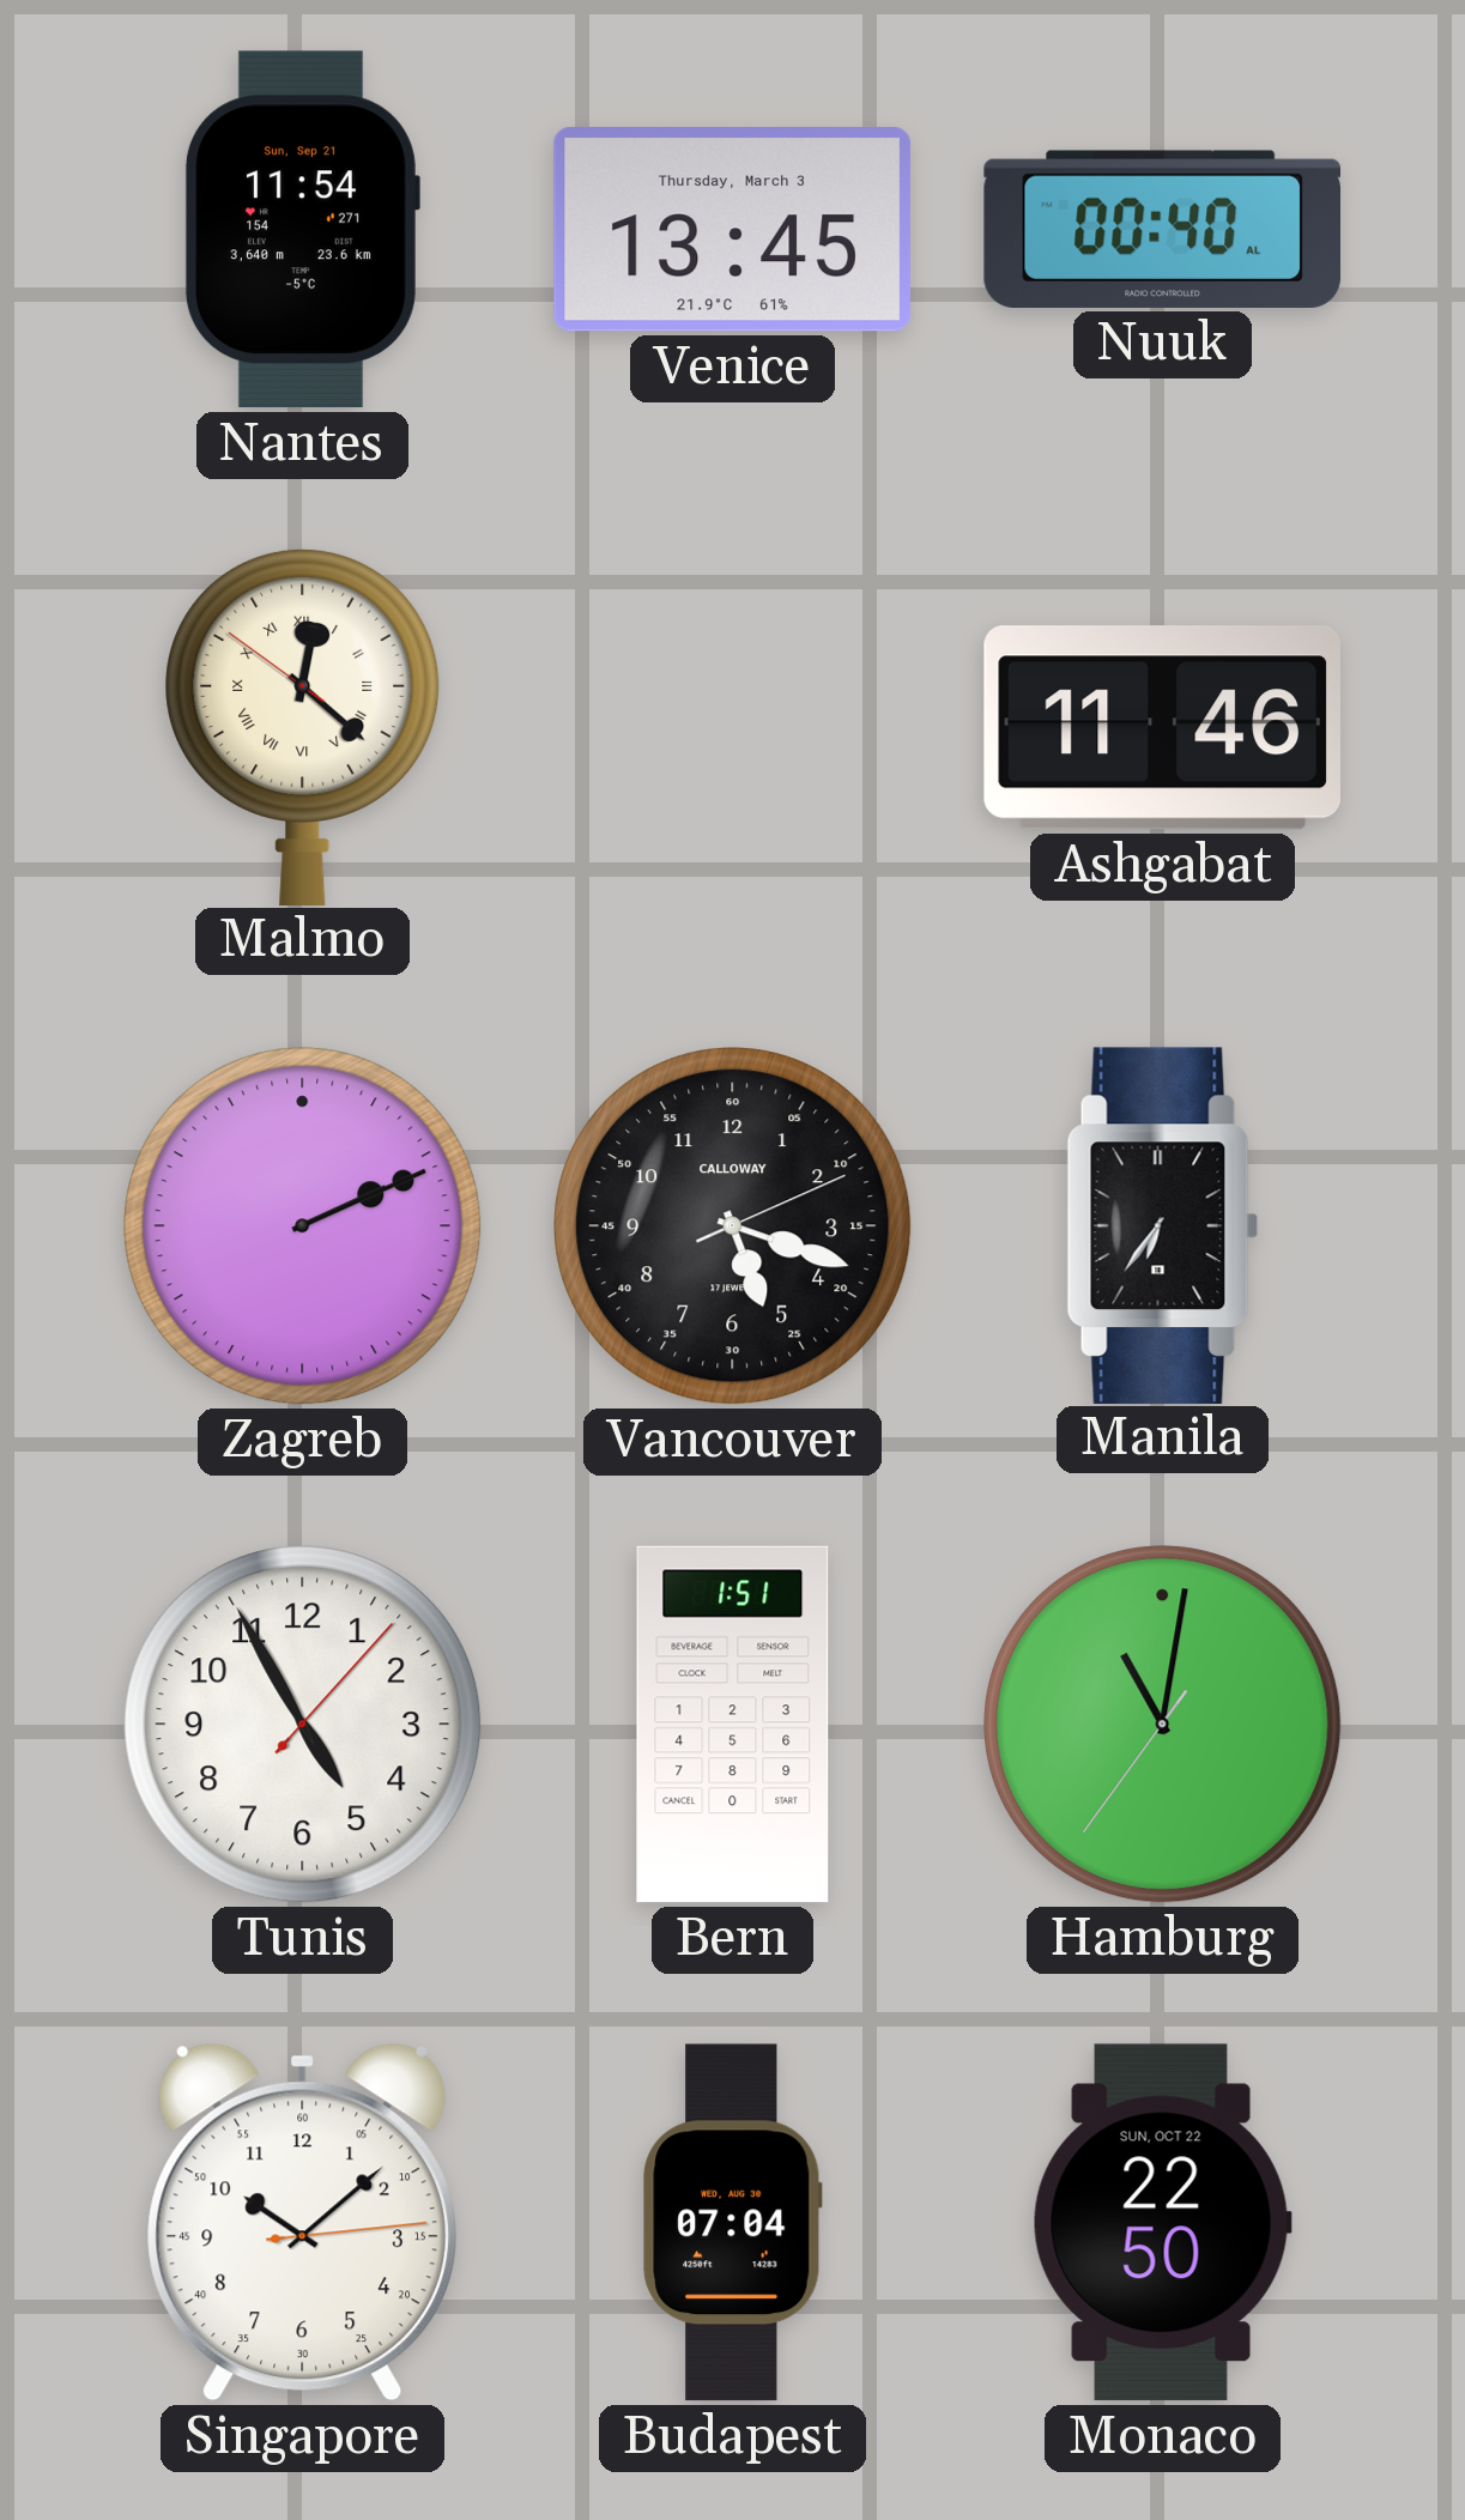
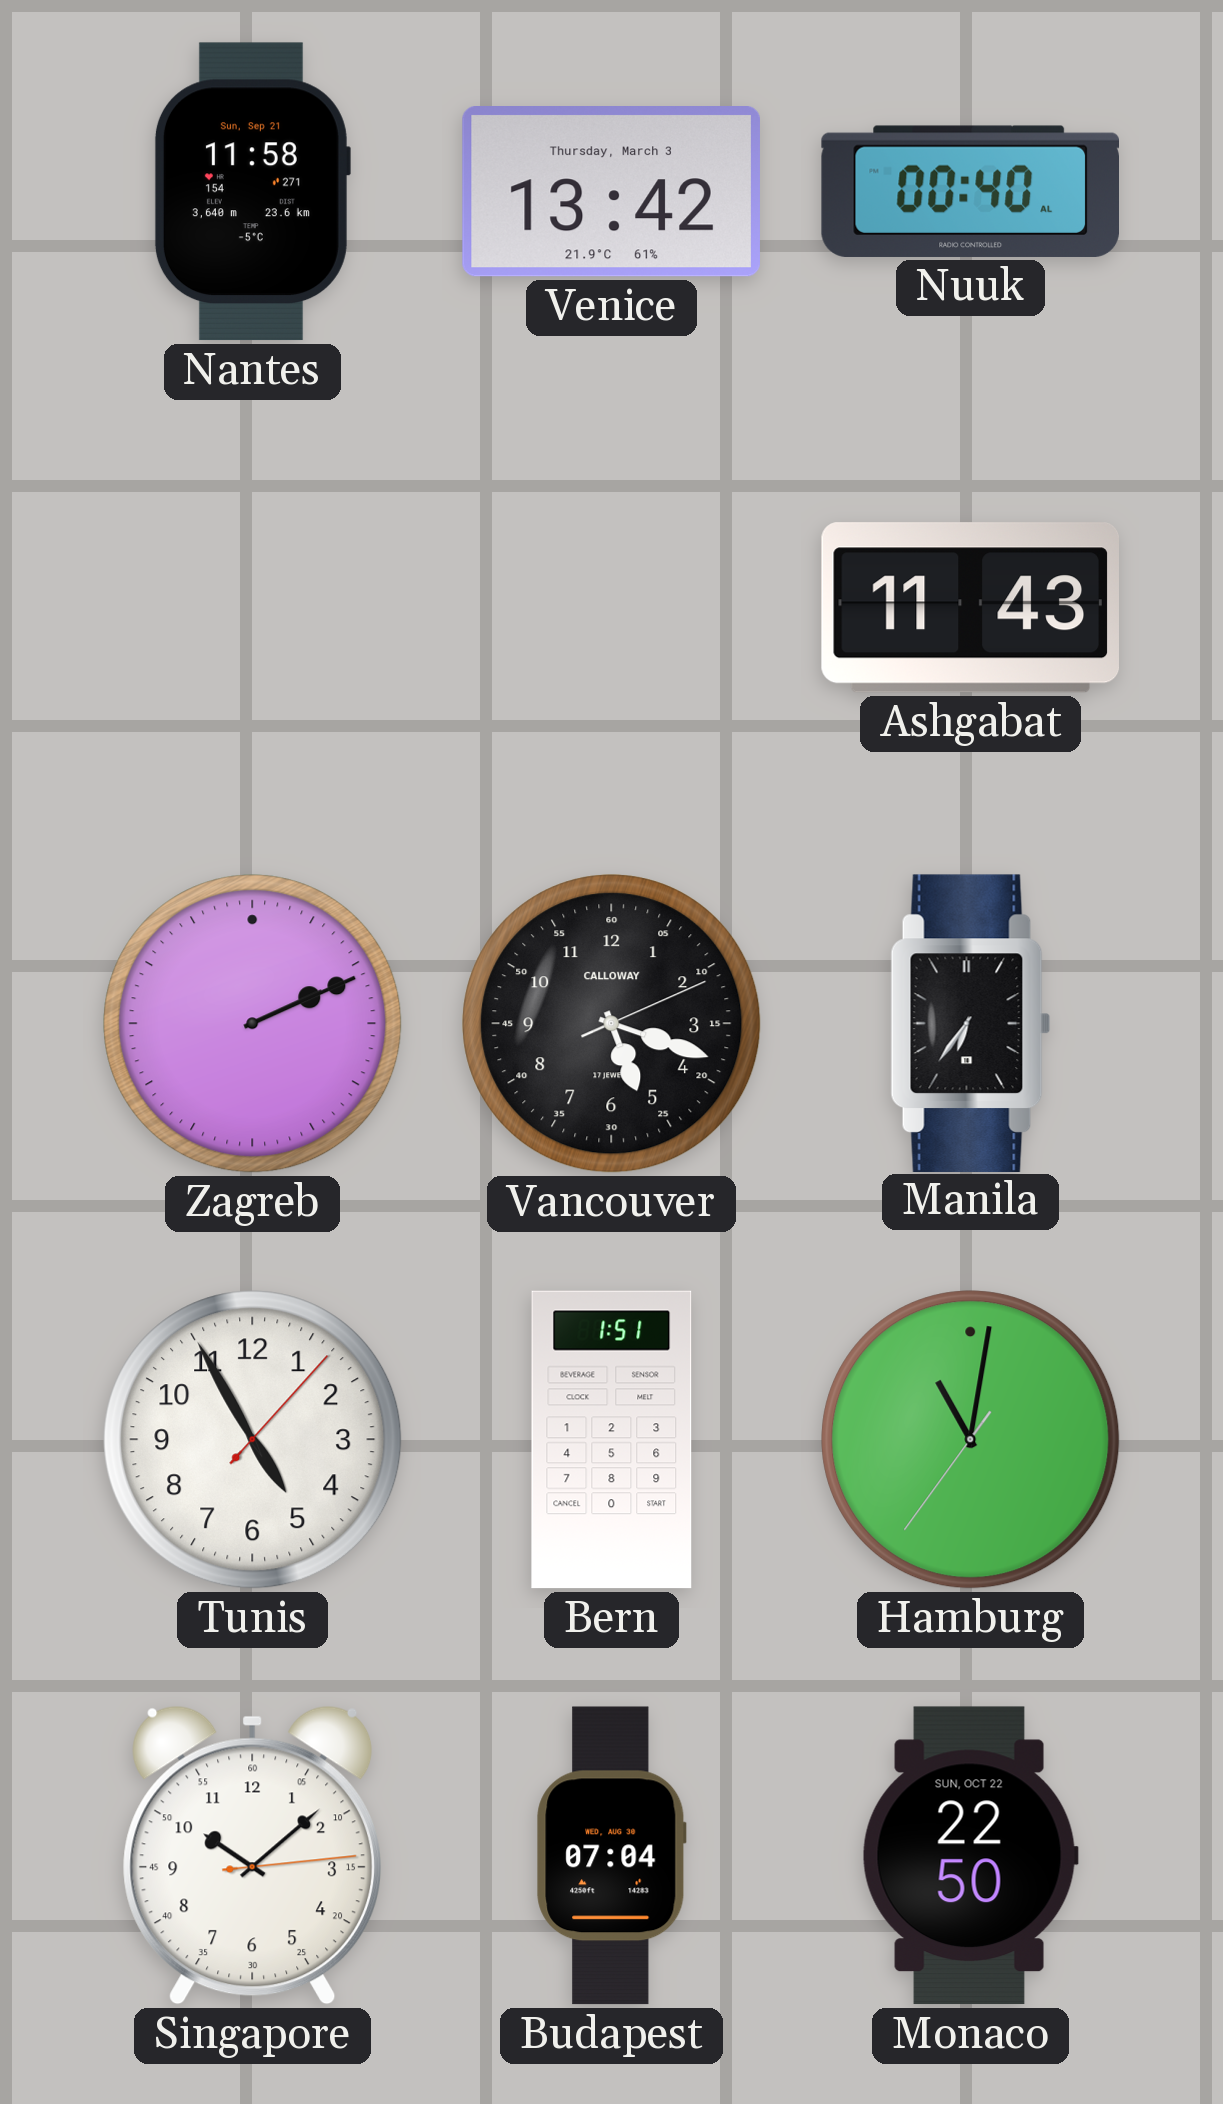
Nantes: 11:54 -> 11:58 (252, 192)
Venice: 13:45 -> 13:42 (611, 191)
Malmo: 12:21 -> none (303, 726)
Ashgabat: 11:46 -> 11:43 (970, 608)
